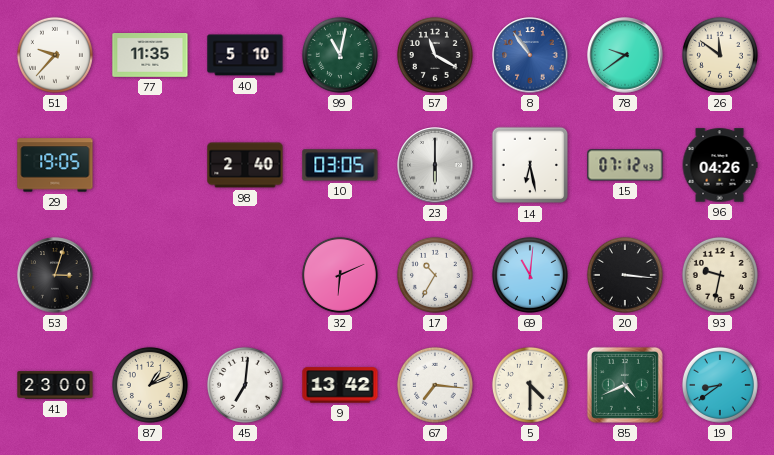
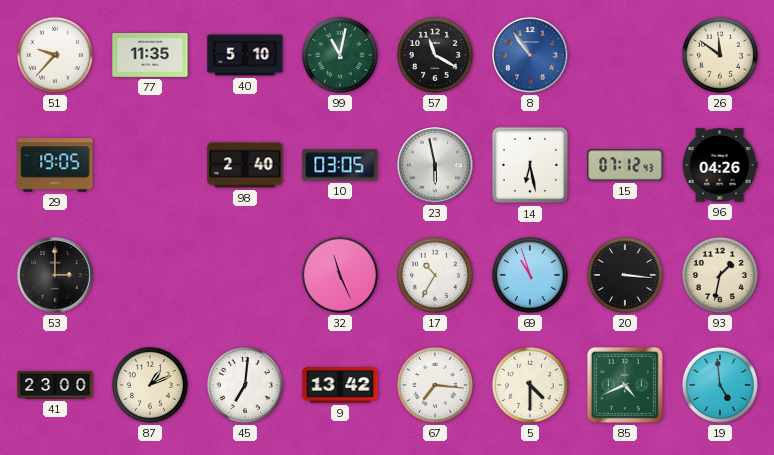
78: 9:39 -> none (625, 55)
23: 6:00 -> 5:58 (435, 165)
53: 3:03 -> 3:00 (55, 275)
32: 6:11 -> 11:26 (340, 275)
69: 11:01 -> 10:57 (530, 275)
93: 9:32 -> 1:32 (720, 275)
19: 8:39 -> 4:59 (720, 385)
